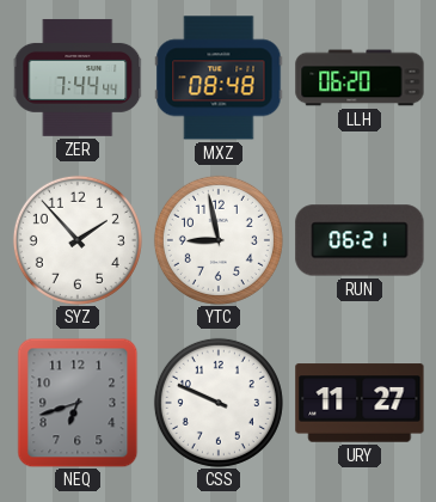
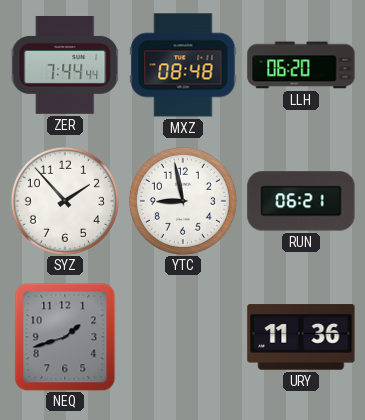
NEQ: 6:42 -> 1:42 (65, 337)
CSS: 9:49 -> none (219, 403)
URY: 11:27 -> 11:36 (301, 337)
